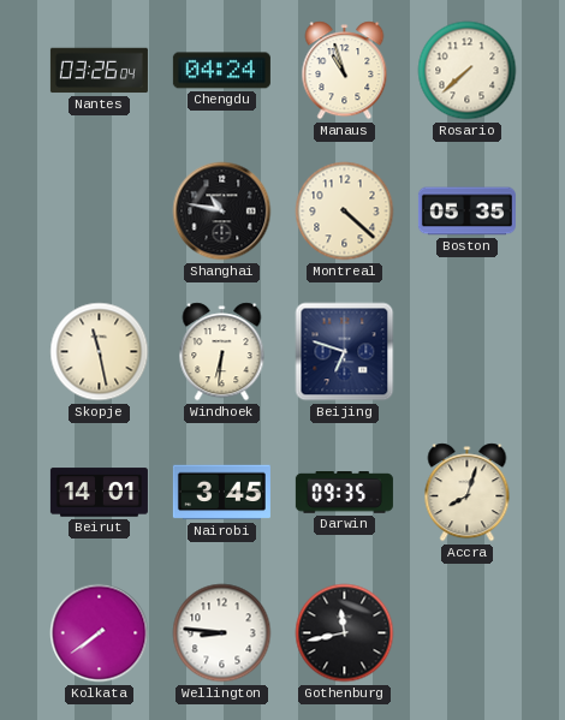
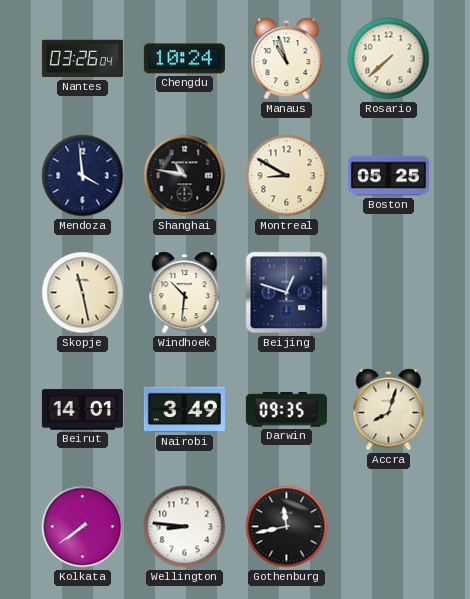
Chengdu: 04:24 -> 10:24 (184, 59)
Mendoza: none -> 3:59 (83, 176)
Montreal: 4:22 -> 8:50 (287, 176)
Boston: 05:35 -> 05:25 (388, 176)
Windhoek: 6:31 -> 10:31 (185, 293)
Beijing: 6:48 -> 12:48 (287, 293)
Nairobi: 3:45 -> 3:49 (184, 410)
